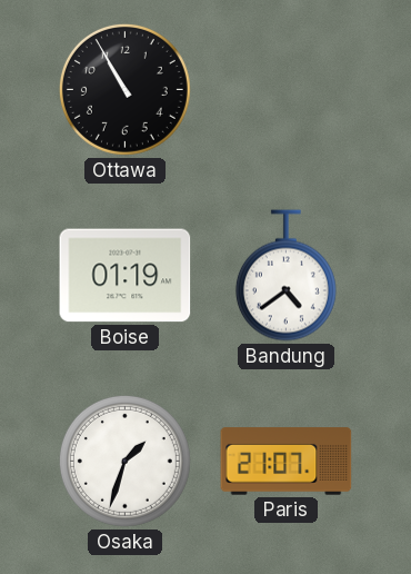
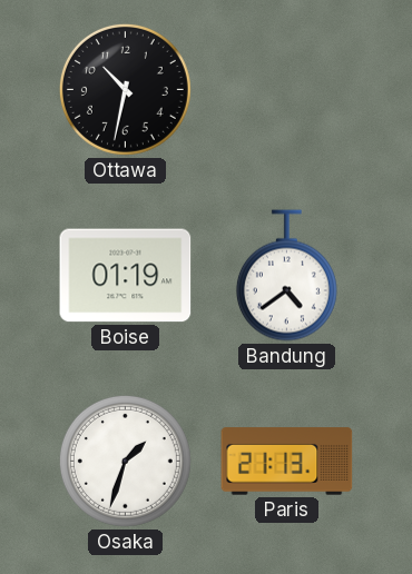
Ottawa: 10:55 -> 10:32 (125, 89)
Paris: 21:07 -> 21:13 (287, 462)
